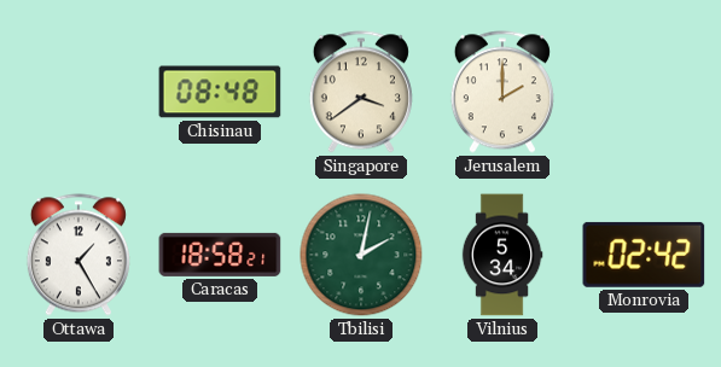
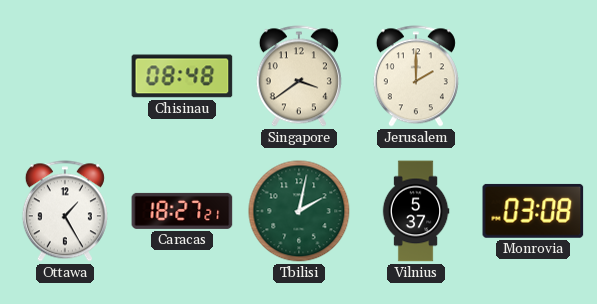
Caracas: 18:58 -> 18:27 (182, 211)
Vilnius: 5:34 -> 5:37 (416, 211)
Monrovia: 02:42 -> 03:08 (533, 211)
